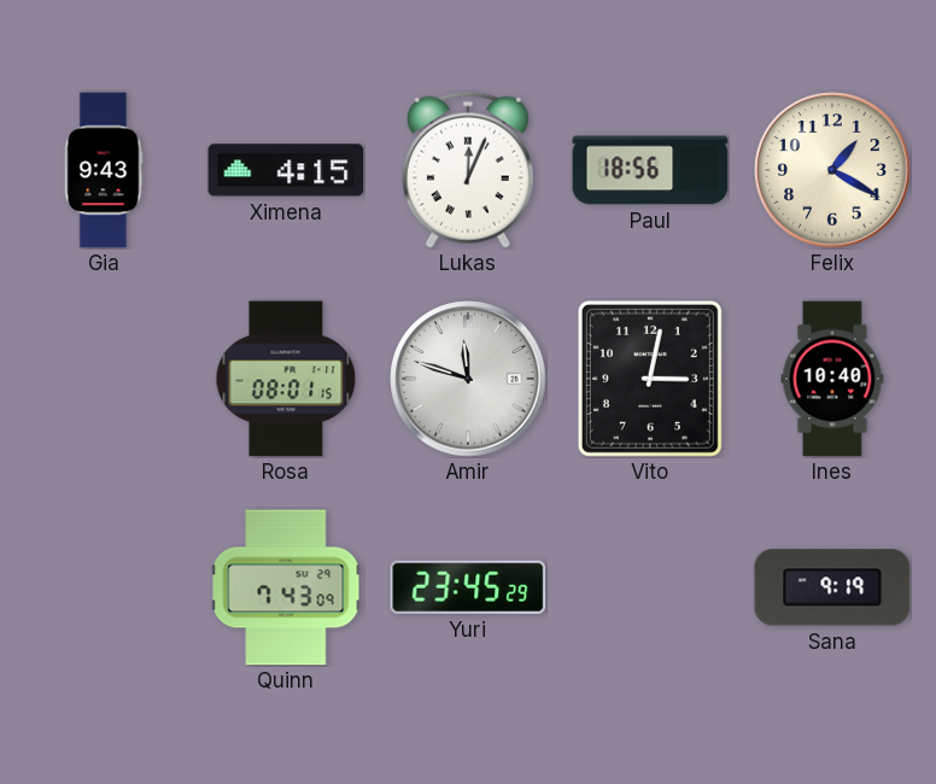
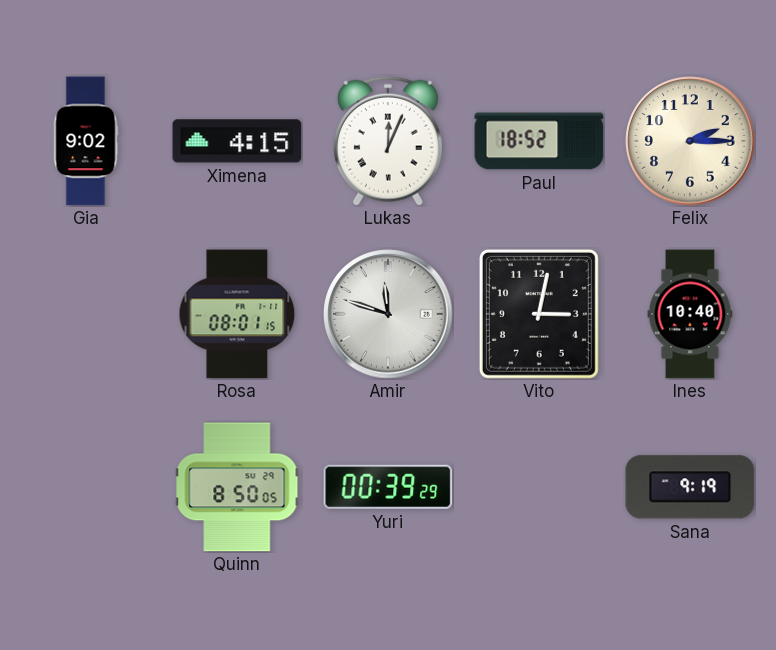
Gia: 9:43 -> 9:02 (86, 141)
Paul: 18:56 -> 18:52 (539, 141)
Felix: 1:20 -> 2:15 (690, 141)
Quinn: 7:43 -> 8:50 (237, 487)
Yuri: 23:45 -> 00:39 (388, 487)
